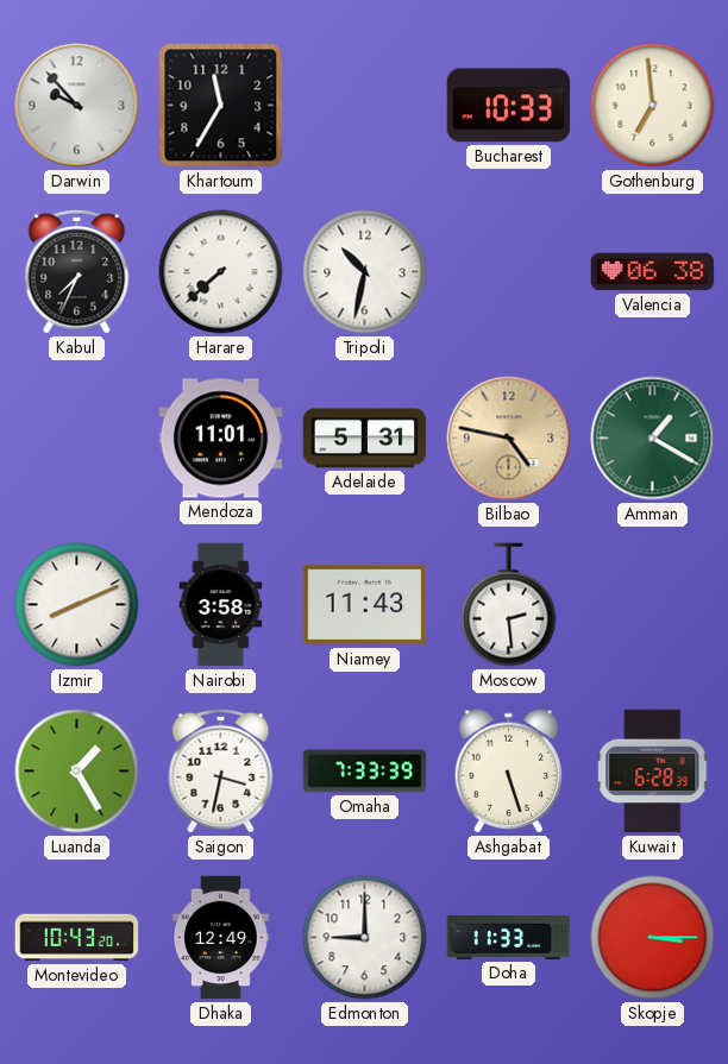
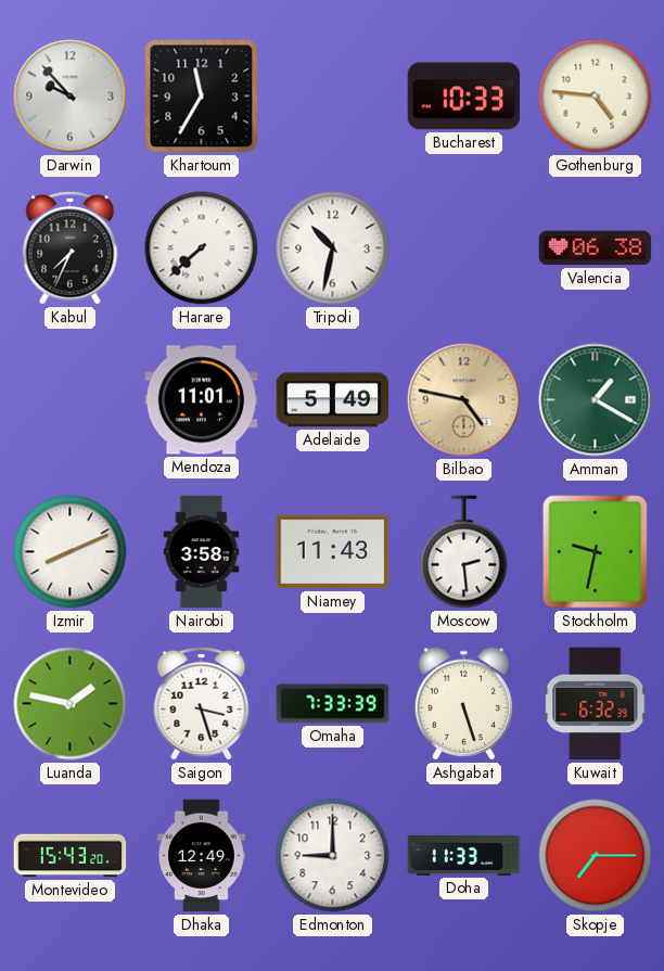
Gothenburg: 6:59 -> 4:46 (596, 97)
Adelaide: 5:31 -> 5:49 (333, 400)
Stockholm: none -> 9:32 (596, 552)
Luanda: 1:25 -> 1:47 (71, 704)
Saigon: 3:32 -> 3:27 (202, 703)
Kuwait: 6:28 -> 6:32 (596, 704)
Montevideo: 10:43 -> 15:43 (71, 856)
Skopje: 3:15 -> 7:15 (596, 856)
